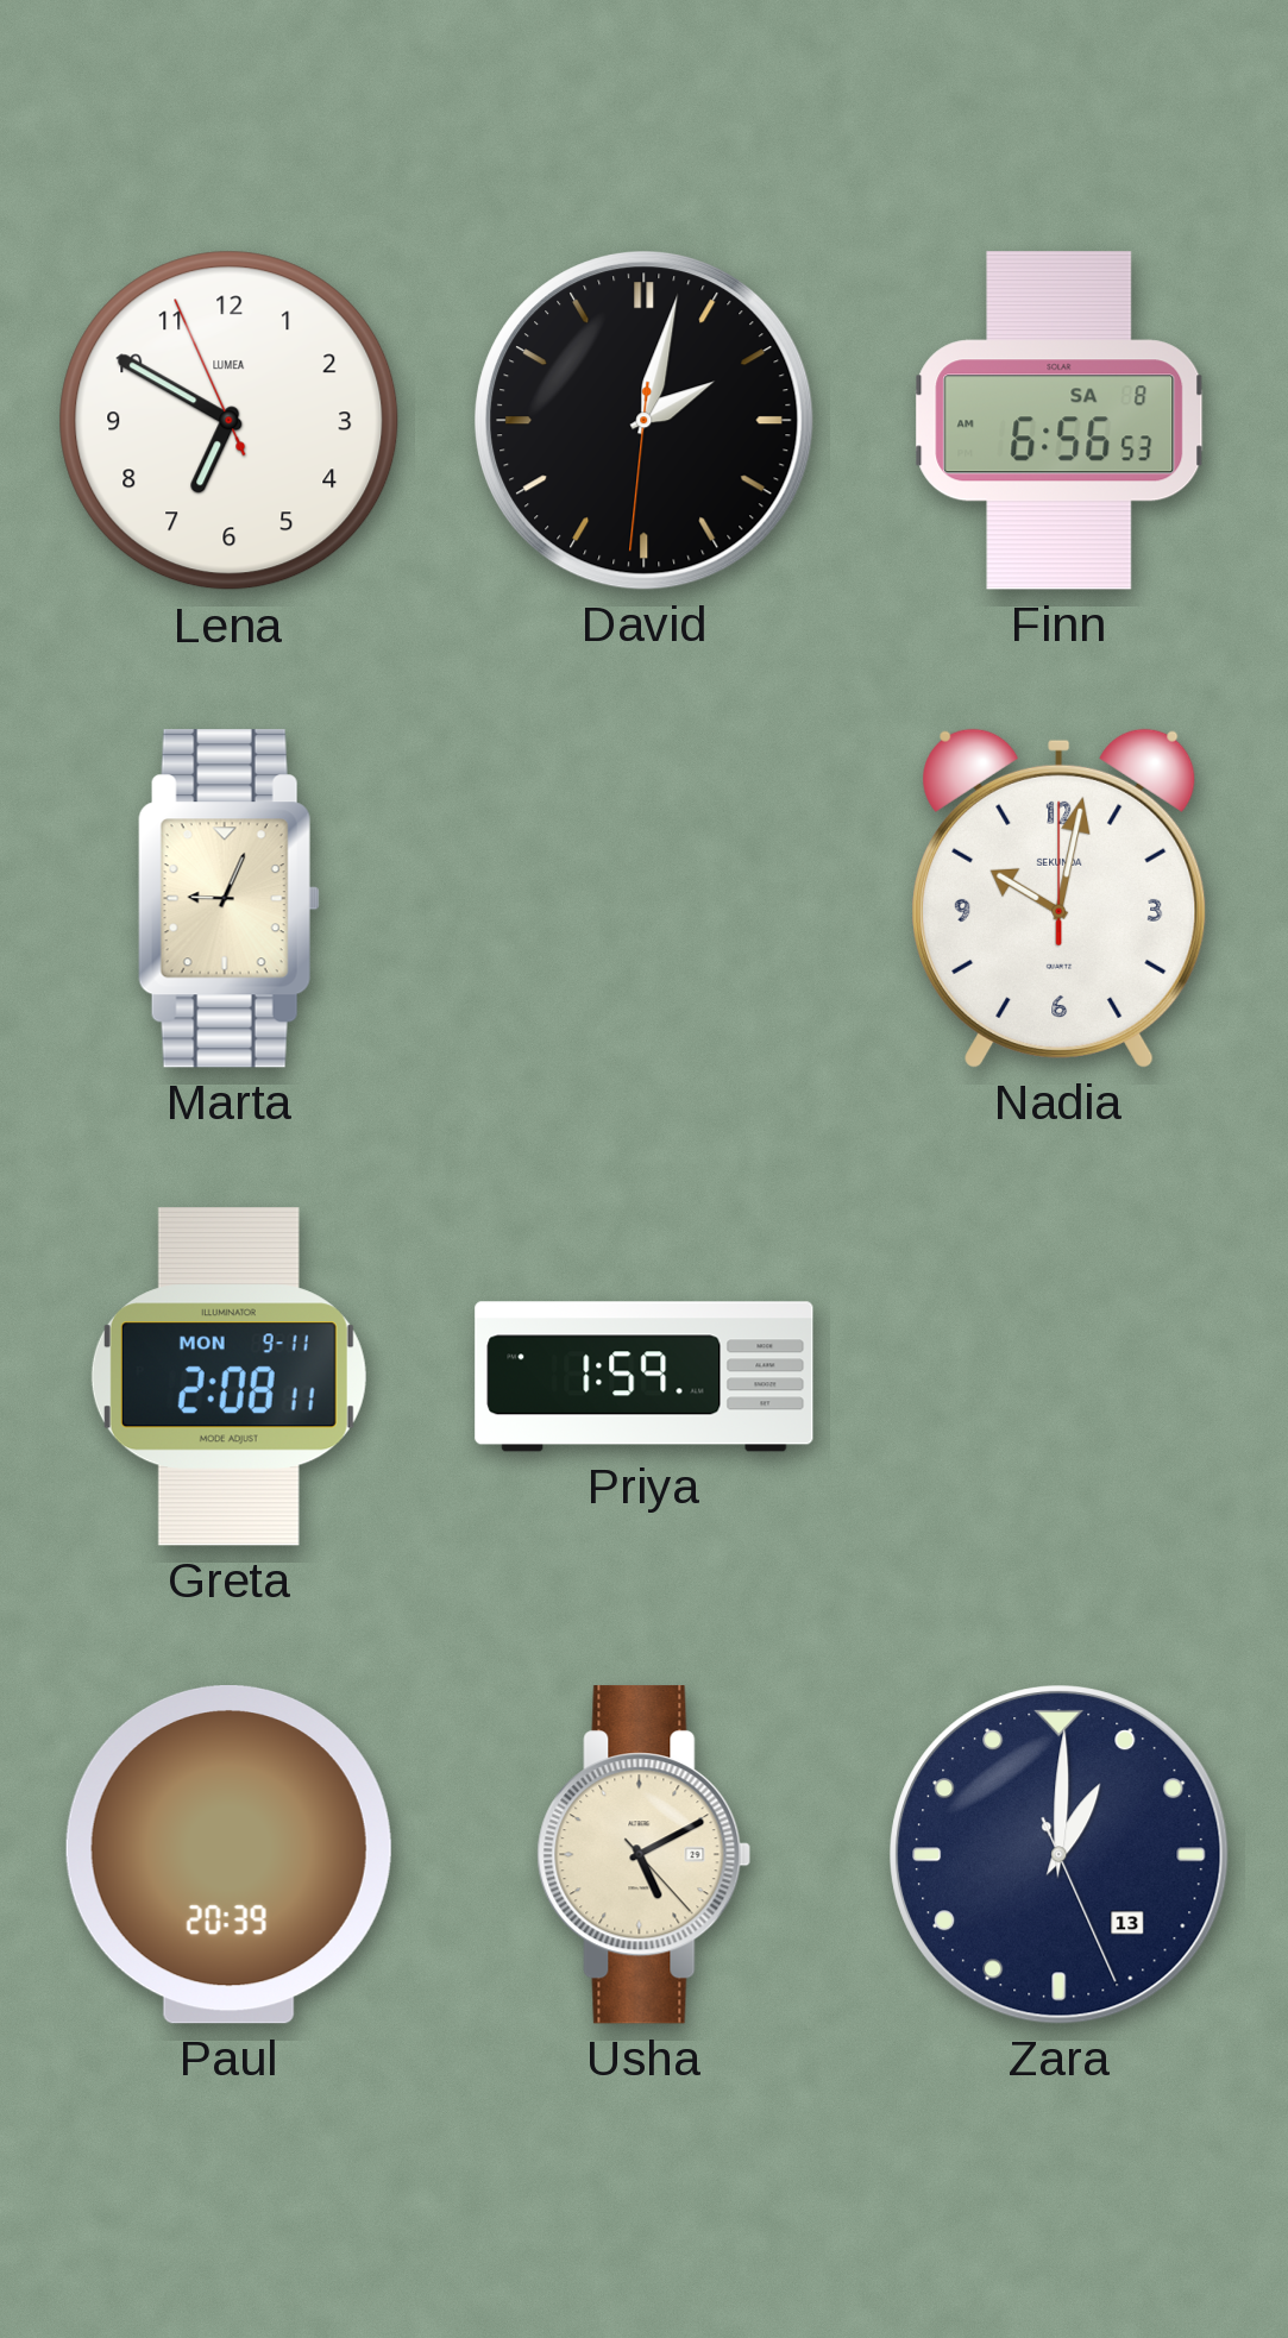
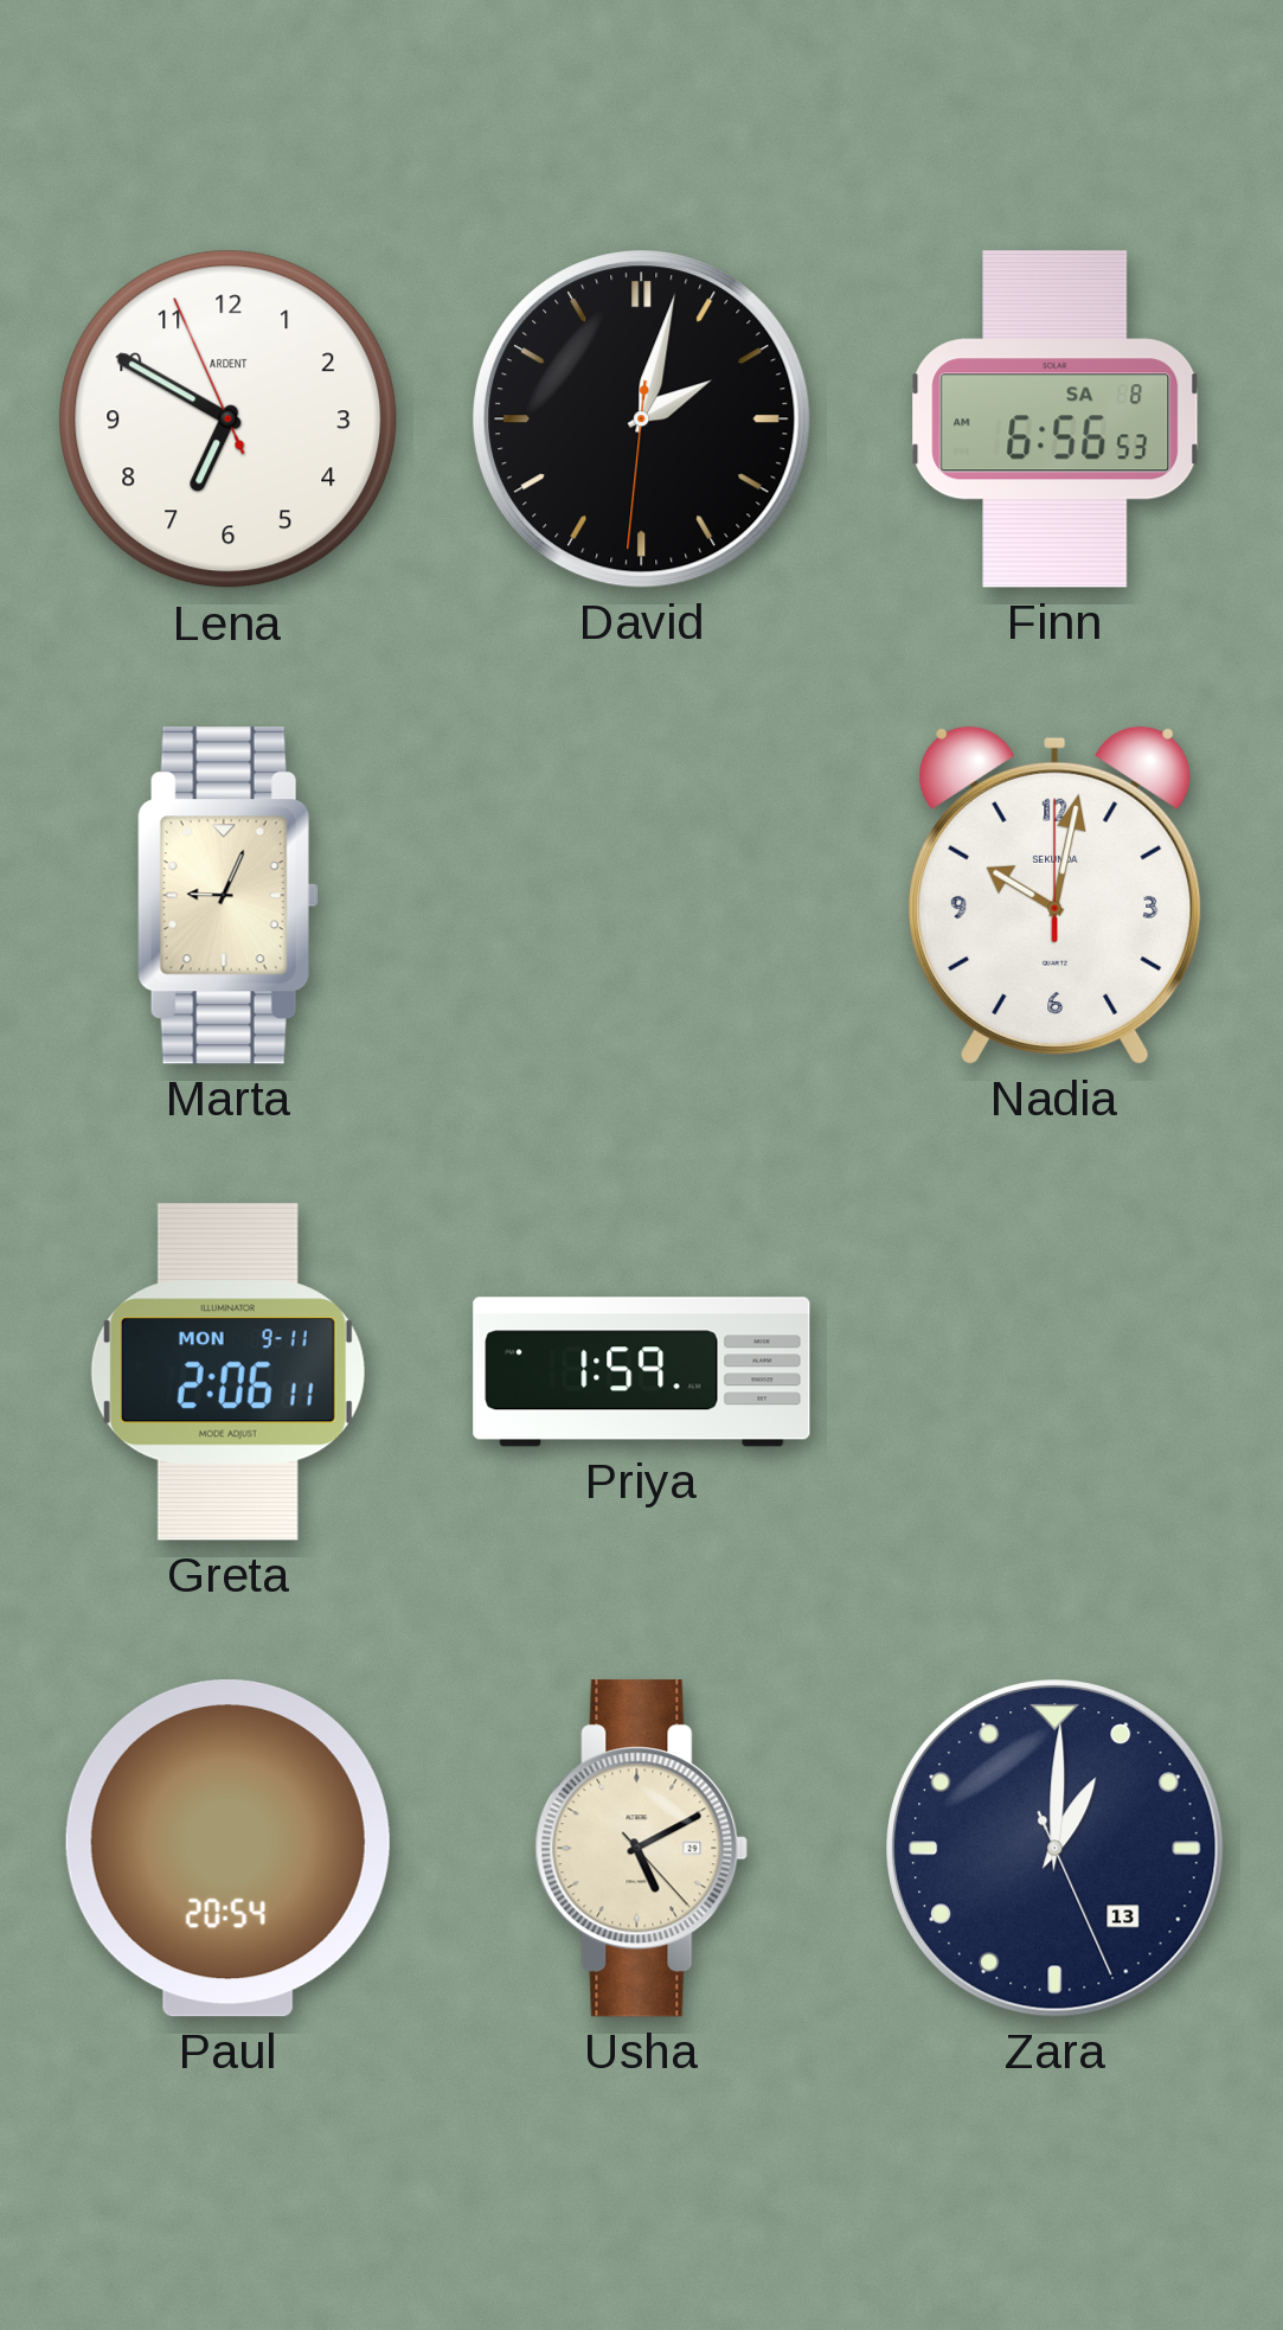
Lena brand: LUMEA -> ARDENT (229, 420)
Greta: 2:08 -> 2:06 (227, 1372)
Paul: 20:39 -> 20:54 (227, 1849)
